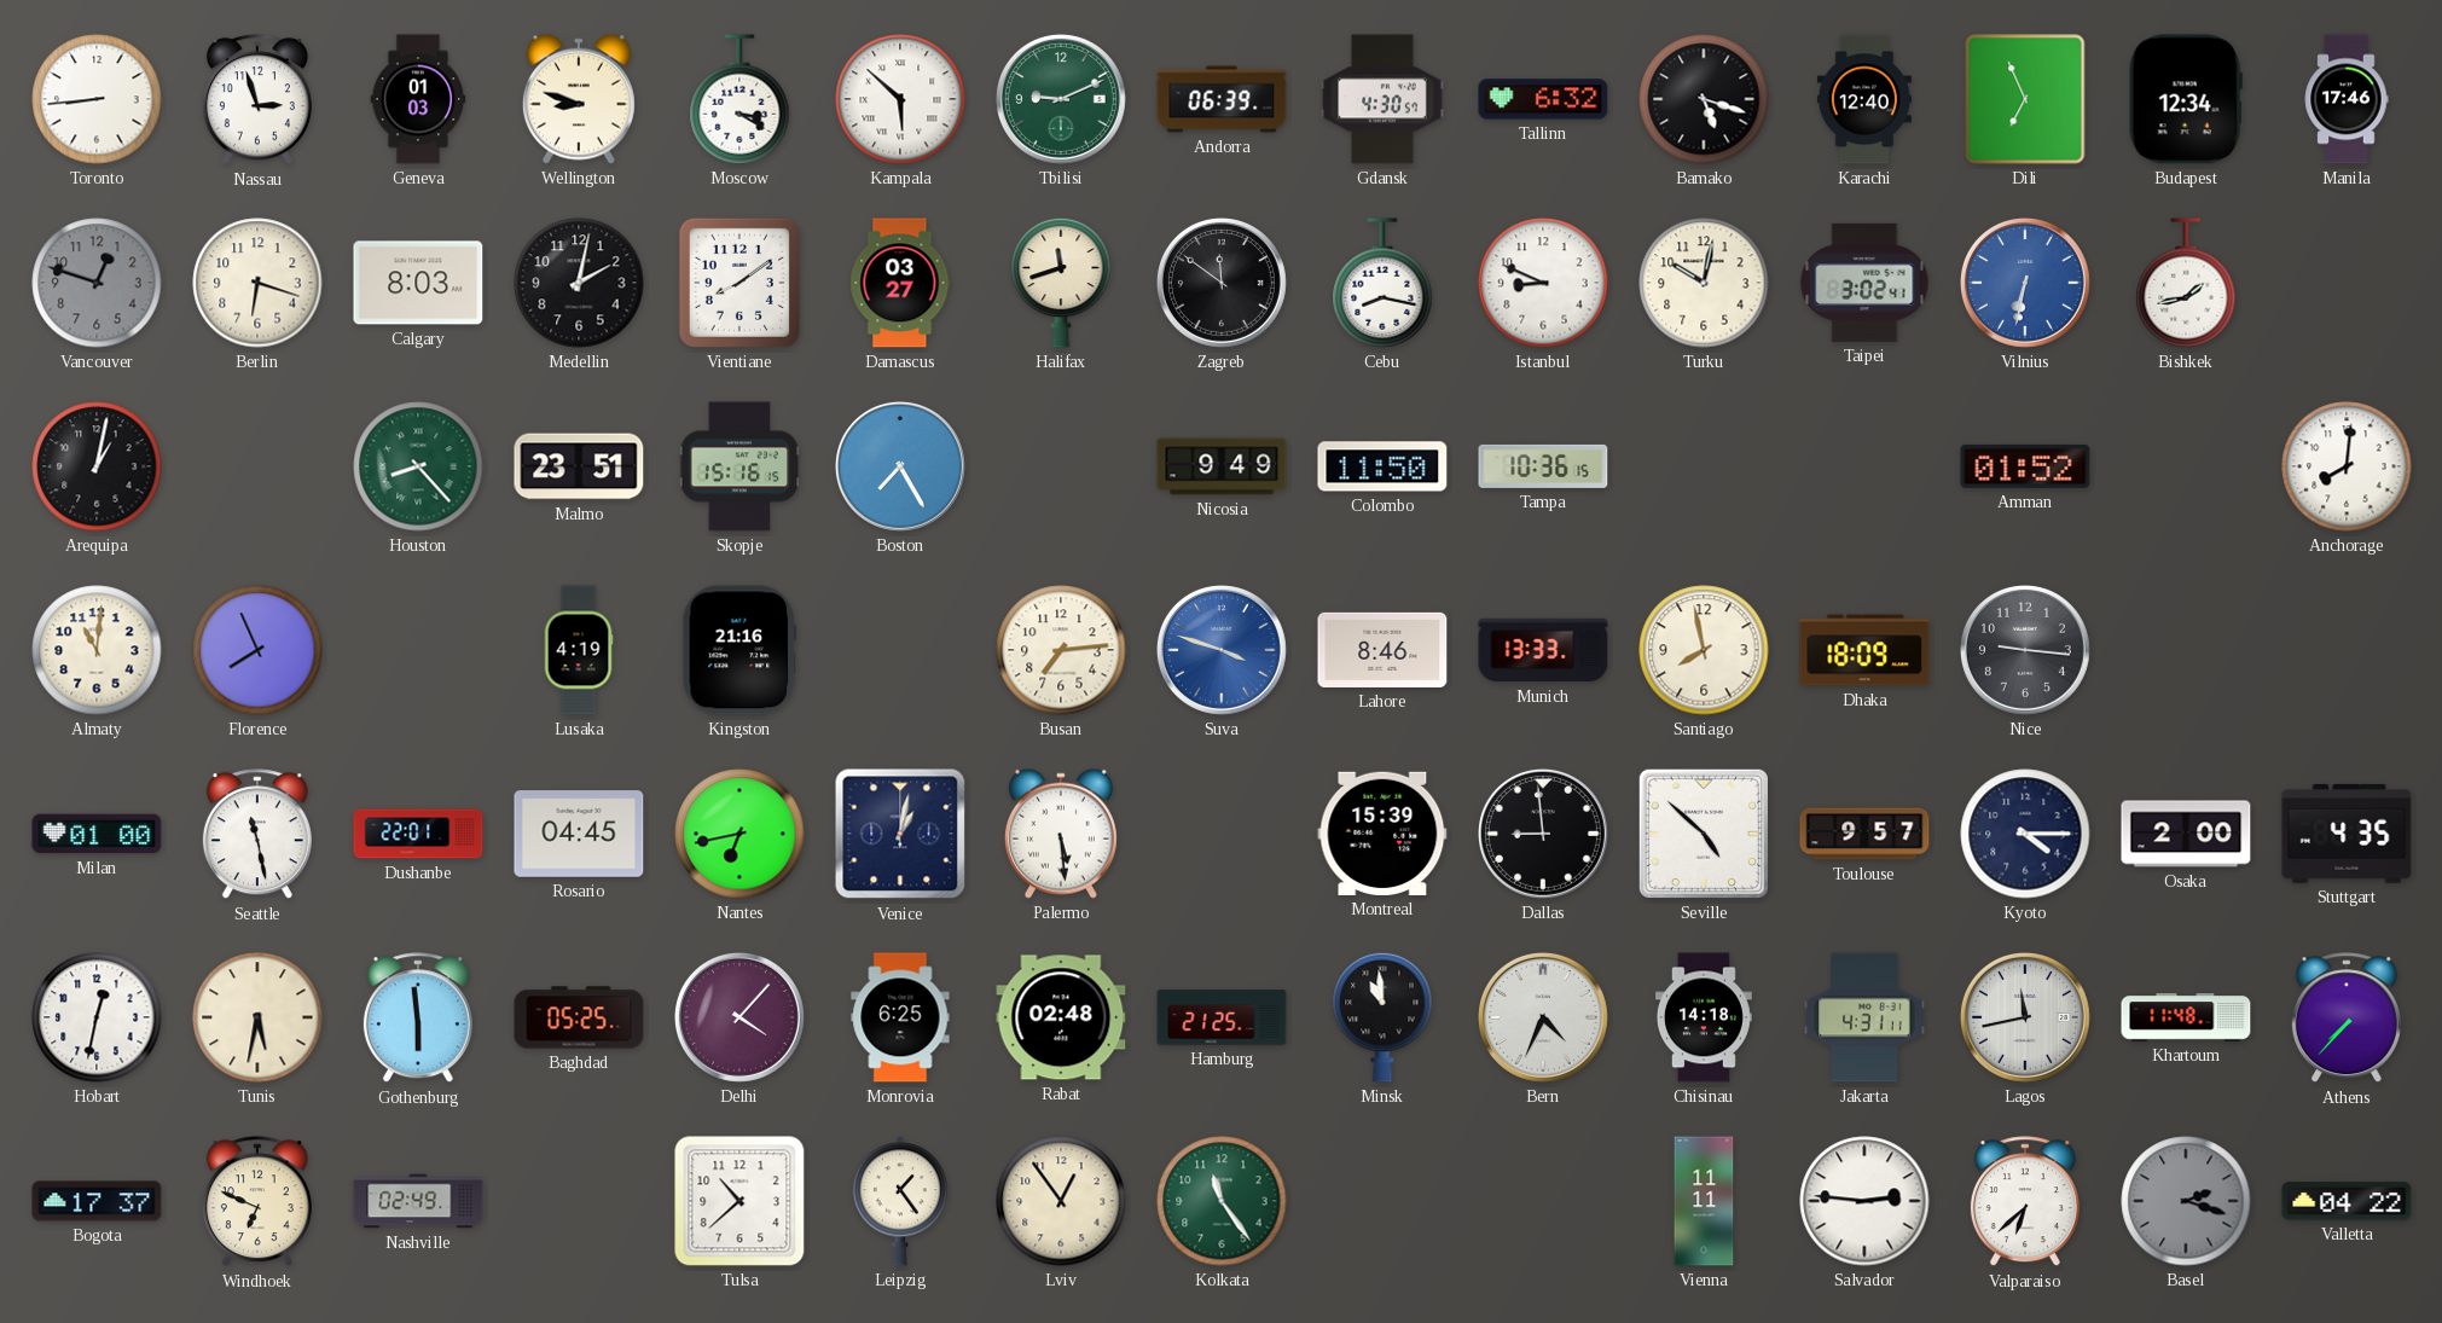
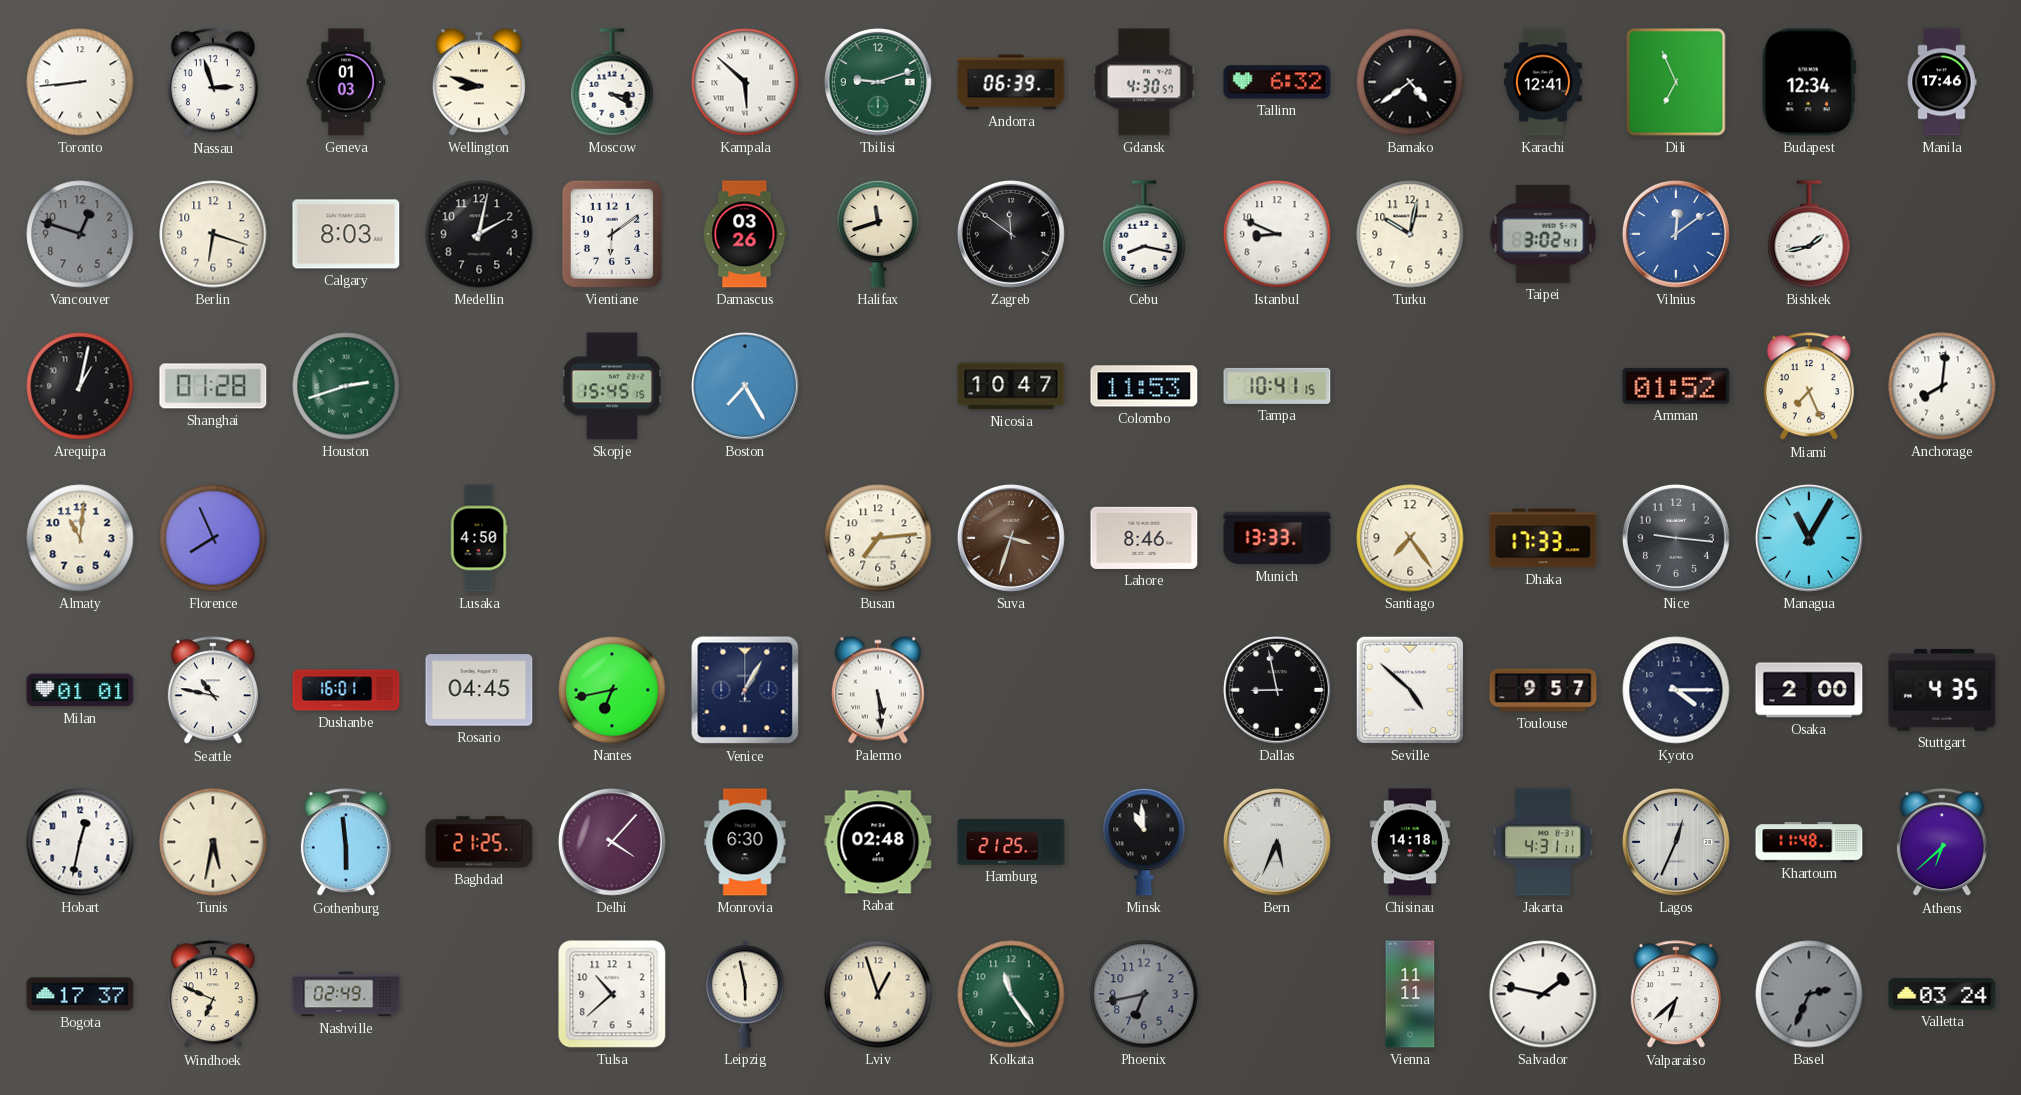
Tbilisi: 9:11 -> 9:12 (878, 82)
Bamako: 5:18 -> 4:39 (1410, 82)
Karachi: 12:40 -> 12:41 (1543, 82)
Vientiane: 8:09 -> 6:09 (612, 234)
Damascus: 03:27 -> 03:26 (745, 234)
Vilnius: 6:32 -> 12:09 (1676, 234)
Shanghai: none -> 01:28 (213, 386)
Houston: 8:23 -> 2:42 (346, 386)
Malmo: 23:51 -> none (579, 466)
Skopje: 15:16 -> 15:45 (612, 386)
Nicosia: 9:49 -> 10:47 (1011, 386)
Colombo: 11:50 -> 11:53 (1144, 386)
Tampa: 10:36 -> 10:41 (1277, 386)
Miami: none -> 7:26 (1809, 387)
Lusaka: 4:19 -> 4:50 (479, 538)
Kingston: 21:16 -> none (738, 650)
Suva: 3:48 -> 3:33 (1011, 538)
Suva dial: blue -> brown (1011, 538)
Santiago: 7:58 -> 7:24 (1410, 538)
Dhaka: 18:09 -> 17:33 (1543, 538)
Managua: none -> 11:05 (1809, 538)
Milan: 01:00 -> 01:01 (80, 690)
Seattle: 11:28 -> 10:47 (213, 691)
Dushanbe: 22:01 -> 16:01 (346, 690)
Venice: 1:02 -> 1:05 (745, 690)
Montreal: 15:39 -> none (1382, 834)
Dallas: 8:59 -> 8:58 (1277, 690)
Baghdad: 05:25 -> 21:25 (479, 842)
Monrovia: 6:25 -> 6:30 (745, 842)
Bern: 4:34 -> 5:34 (1277, 842)
Lagos: 11:43 -> 12:34 (1676, 842)
Athens: 7:37 -> 6:38 (1942, 843)
Leipzig: 1:24 -> 5:58 (745, 994)
Lviv: 12:54 -> 12:57 (878, 994)
Phoenix: none -> 6:43 (1144, 994)
Salvador: 2:46 -> 1:47 (1543, 994)
Basel: 2:18 -> 2:34 (1809, 994)
Valletta: 04:22 -> 03:24 (1942, 994)
